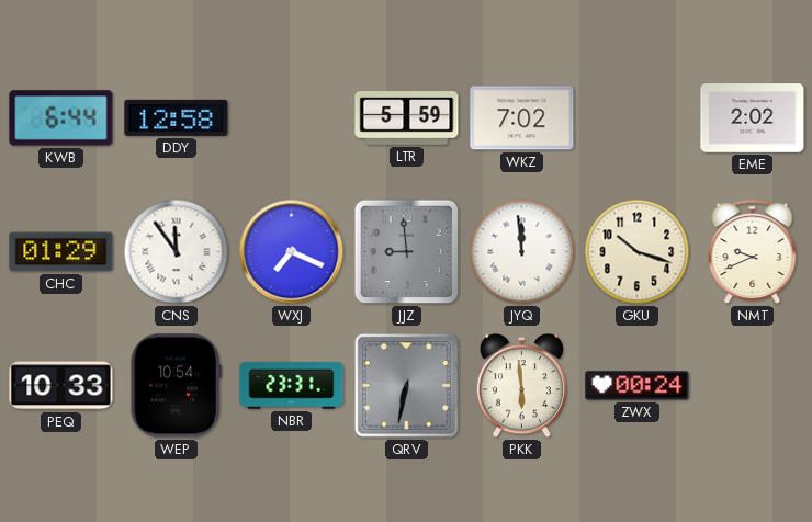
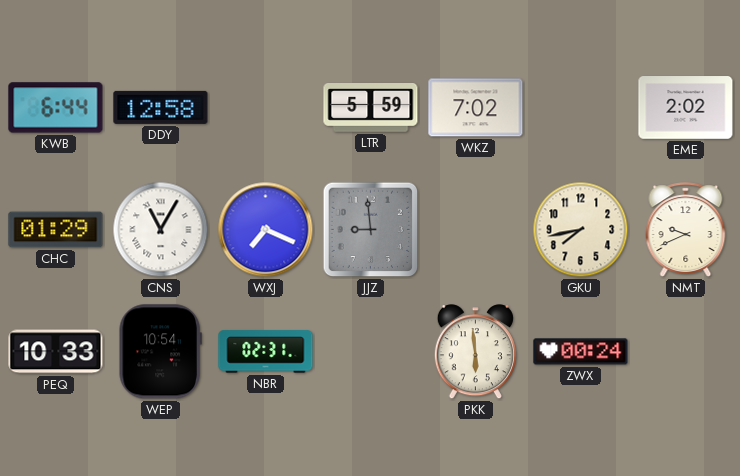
CNS: 11:54 -> 11:05 (161, 230)
JYQ: 11:59 -> none (522, 252)
GKU: 10:18 -> 7:43 (581, 230)
NBR: 23:31 -> 02:31 (266, 352)
QRV: 6:32 -> none (406, 385)
